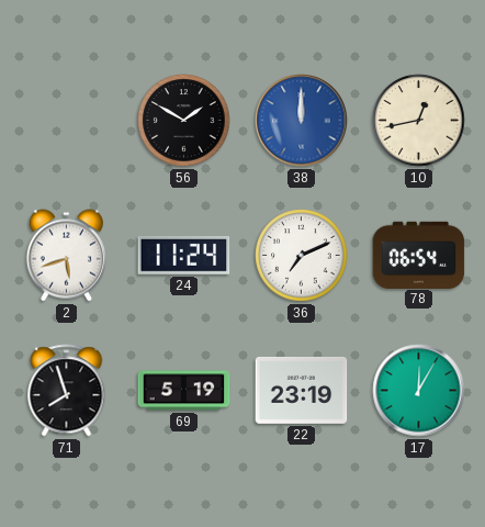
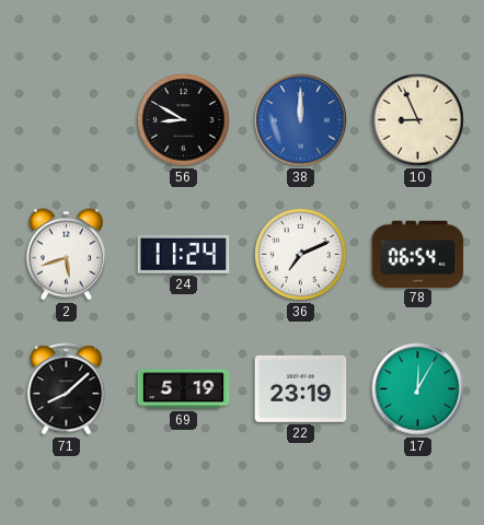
56: 1:50 -> 8:50 (184, 120)
10: 12:43 -> 8:56 (418, 120)
71: 7:57 -> 8:08 (67, 389)
